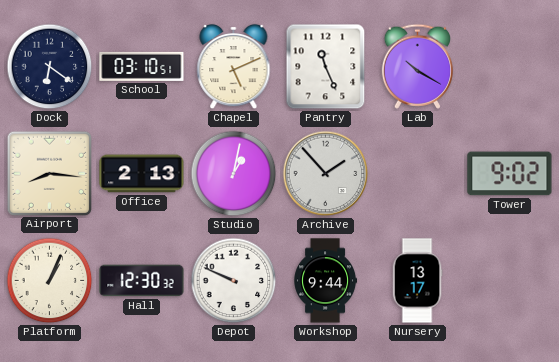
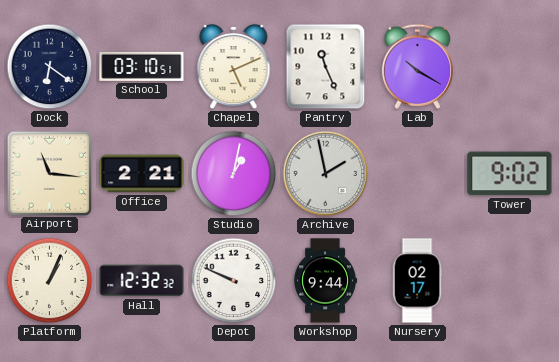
Airport: 8:16 -> 11:16 (49, 173)
Office: 2:13 -> 2:21 (142, 174)
Archive: 1:53 -> 1:58 (326, 174)
Hall: 12:30 -> 12:32 (142, 281)
Nursery: 13:17 -> 02:17 (417, 281)
